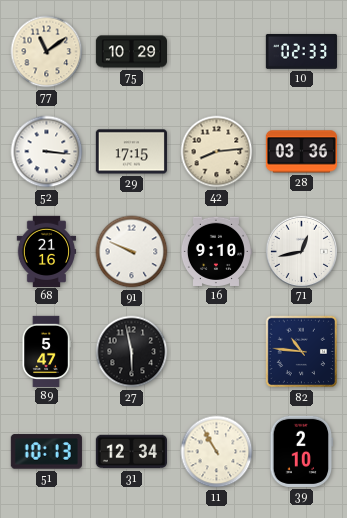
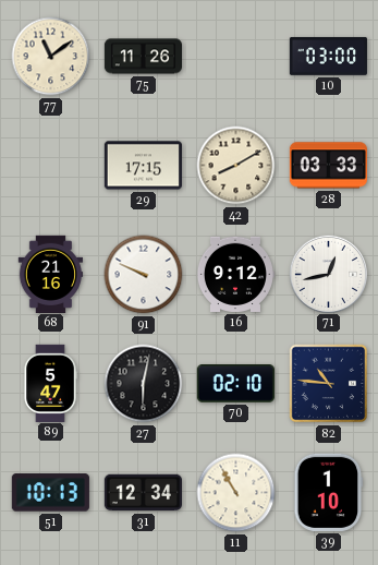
75: 10:29 -> 11:26 (143, 57)
10: 02:33 -> 03:00 (328, 56)
52: 3:16 -> none (47, 152)
42: 8:14 -> 8:10 (236, 166)
28: 03:36 -> 03:33 (328, 166)
16: 9:10 -> 9:12 (235, 274)
27: 5:58 -> 6:02 (144, 384)
70: none -> 02:10 (235, 384)
39: 2:10 -> 1:10 (329, 492)
